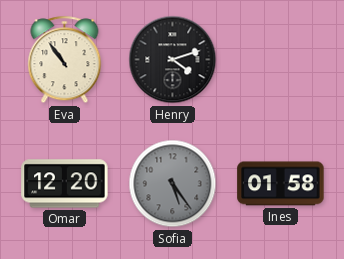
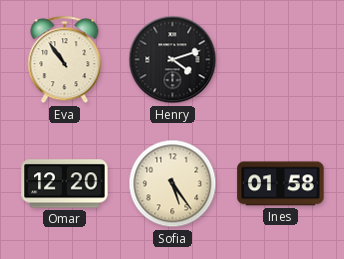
Sofia dial: grey -> cream (173, 184)
